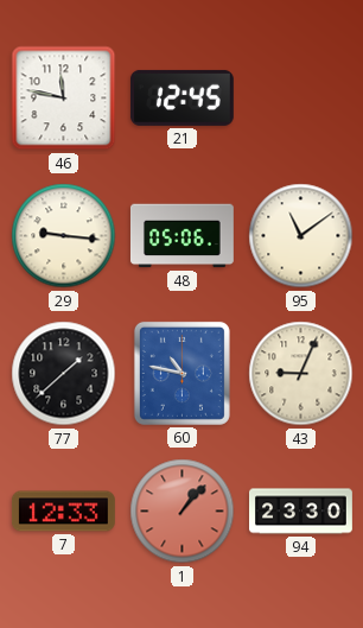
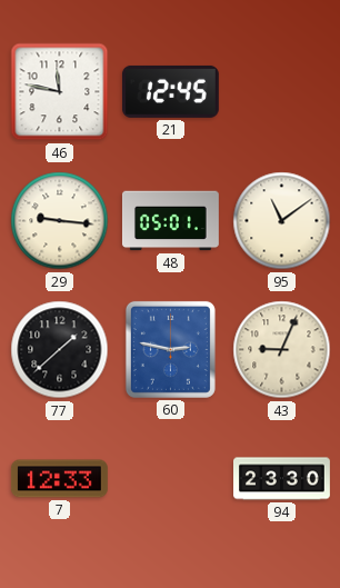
48: 05:06 -> 05:01 (170, 221)
60: 10:47 -> 2:47 (170, 349)
1: 1:07 -> none (183, 512)
